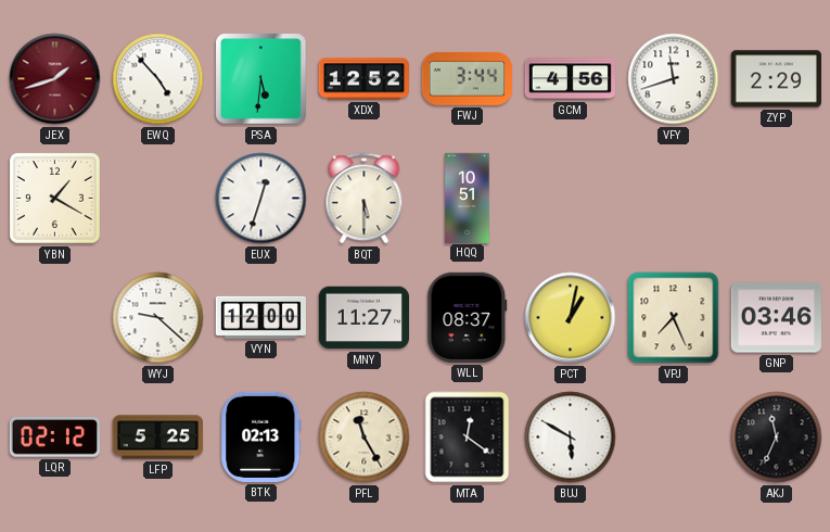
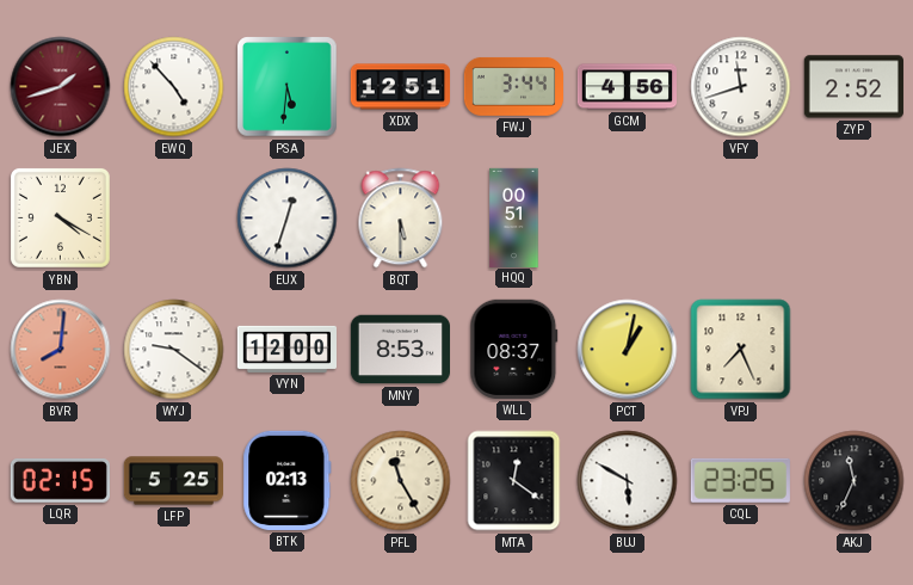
XDX: 12:52 -> 12:51 (400, 87)
ZYP: 2:29 -> 2:52 (853, 87)
YBN: 1:20 -> 4:20 (60, 217)
HQQ: 10:51 -> 00:51 (514, 217)
BVR: none -> 8:01 (61, 350)
WYJ: 9:22 -> 9:21 (174, 350)
MNY: 11:27 -> 8:53 (400, 350)
GNP: 03:46 -> none (776, 318)
LQR: 02:12 -> 02:15 (60, 481)
CQL: none -> 23:25 (740, 480)
